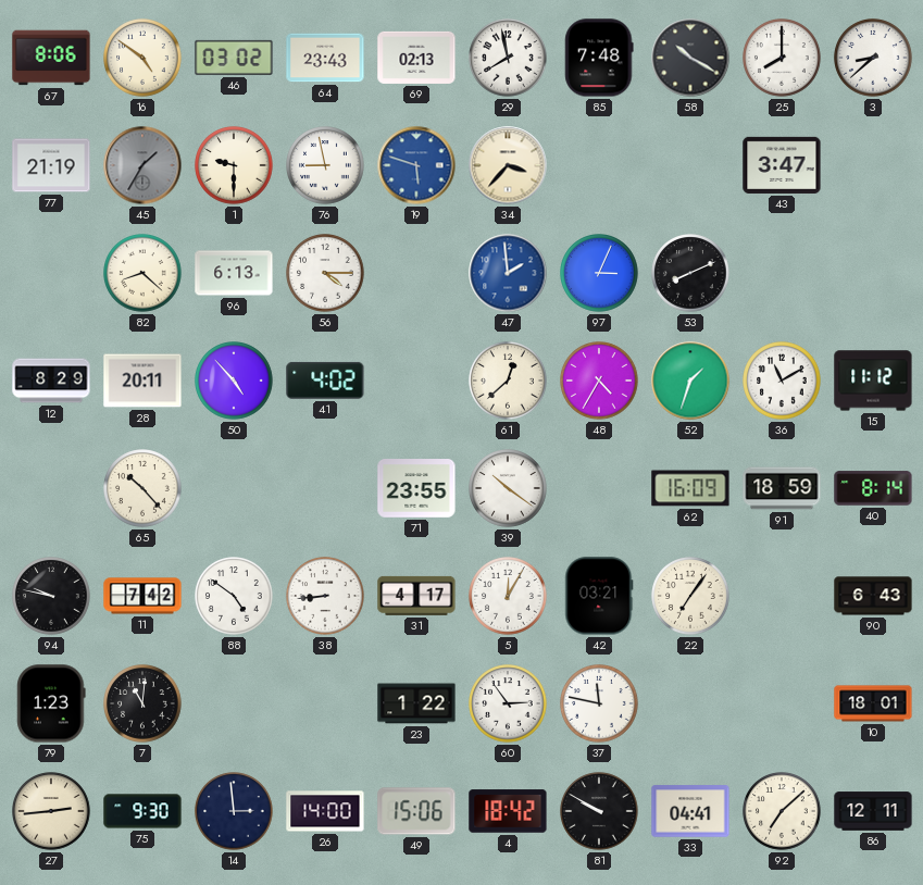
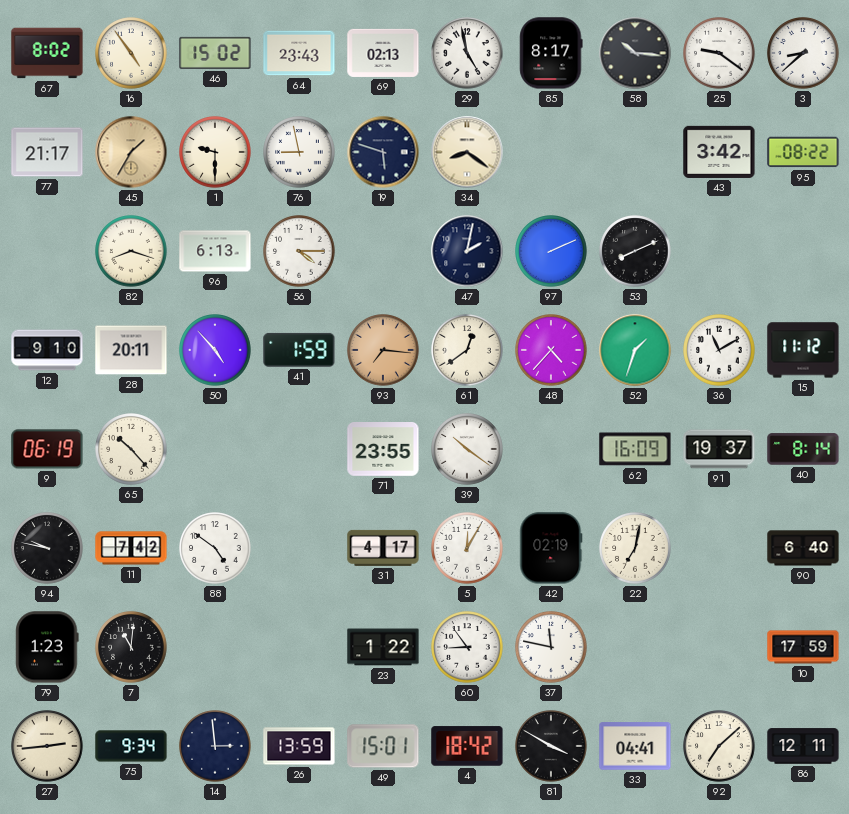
67: 8:06 -> 8:02 (47, 53)
16: 4:51 -> 4:54 (131, 53)
46: 03:02 -> 15:02 (215, 53)
29: 7:58 -> 4:58 (467, 53)
85: 7:48 -> 8:17 (551, 53)
58: 10:20 -> 10:16 (635, 53)
25: 8:00 -> 9:21 (719, 53)
77: 21:19 -> 21:17 (47, 152)
45 dial: grey -> champagne (131, 152)
19 dial: blue -> navy (383, 152)
34: 3:37 -> 8:21 (467, 152)
43: 3:47 -> 3:42 (719, 152)
95: none -> 08:22 (803, 152)
82: 8:22 -> 8:18 (131, 251)
47: 1:59 -> 2:02 (467, 251)
47 dial: blue -> navy (467, 251)
97: 3:04 -> 2:11 (551, 251)
12: 8:29 -> 9:10 (47, 350)
41: 4:02 -> 1:59 (299, 350)
93: none -> 7:16 (383, 350)
61: 12:38 -> 12:39 (467, 350)
48: 4:35 -> 4:37 (551, 350)
9: none -> 06:19 (47, 449)
91: 18:59 -> 19:37 (719, 449)
38: 8:44 -> none (325, 596)
42: 03:21 -> 02:19 (551, 548)
22: 7:06 -> 7:02 (635, 548)
90: 6:43 -> 6:40 (803, 548)
60: 2:54 -> 8:54 (467, 647)
10: 18:01 -> 17:59 (803, 647)
75: 9:30 -> 9:34 (131, 746)
26: 14:00 -> 13:59 (299, 746)
49: 15:06 -> 15:01 (383, 746)
81: 9:50 -> 3:50 (551, 746)
